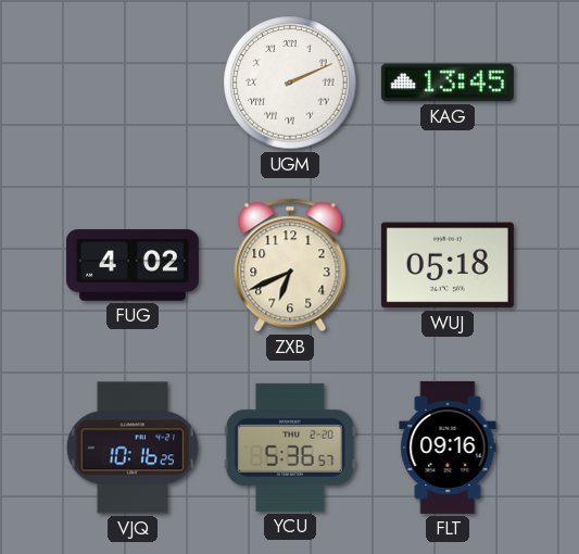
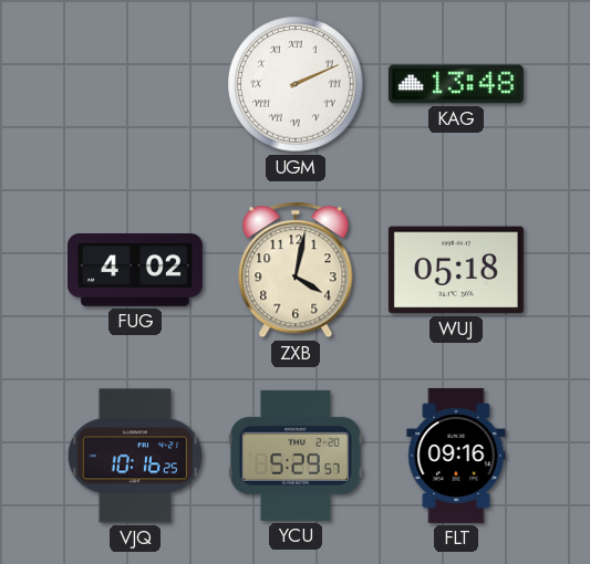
KAG: 13:45 -> 13:48 (456, 84)
ZXB: 6:41 -> 4:02 (296, 270)
YCU: 5:36 -> 5:29 (296, 456)
